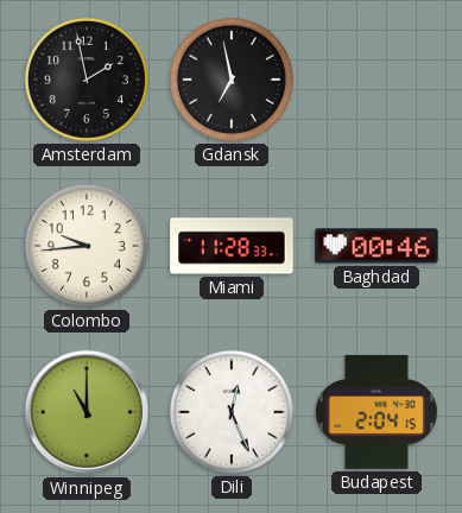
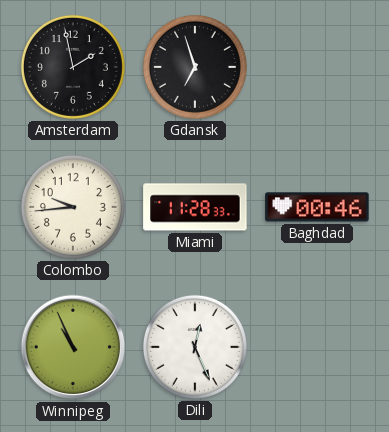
Gdansk: 6:58 -> 6:57 (195, 67)
Winnipeg: 11:00 -> 10:56 (73, 347)
Budapest: 2:04 -> none (376, 412)
